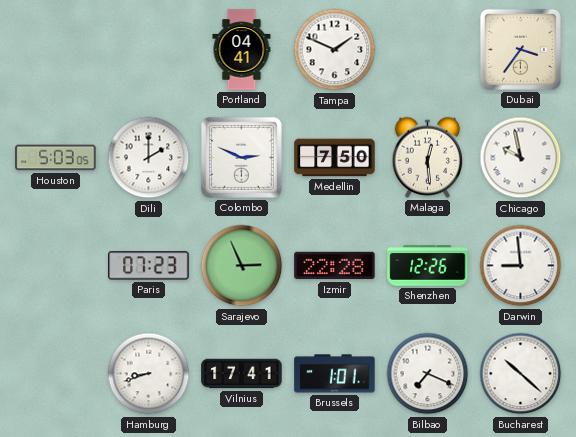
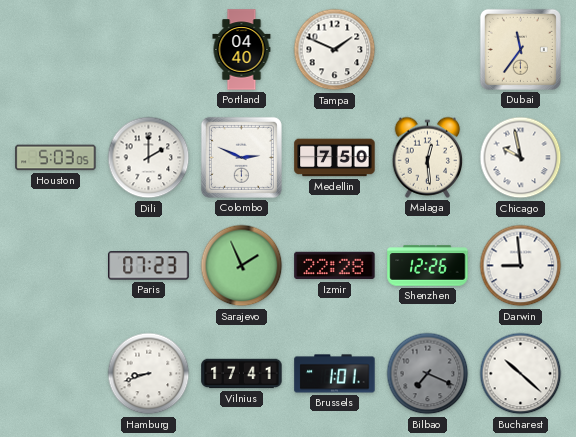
Portland: 04:41 -> 04:40 (242, 50)
Dubai: 3:36 -> 11:36 (520, 49)
Sarajevo: 2:56 -> 1:56 (242, 266)
Bilbao dial: white -> grey (428, 374)
